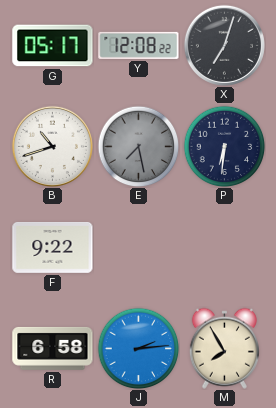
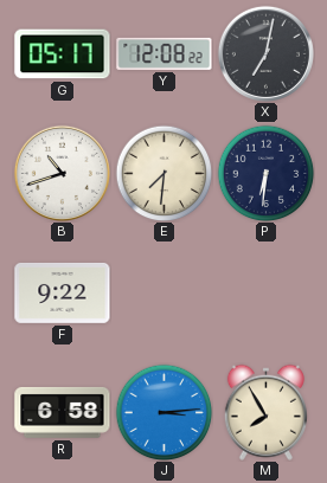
X: 7:03 -> 7:02 (265, 53)
E: 7:28 -> 7:31 (163, 173)
E dial: grey -> cream (163, 173)
J: 2:14 -> 3:14 (163, 412)
